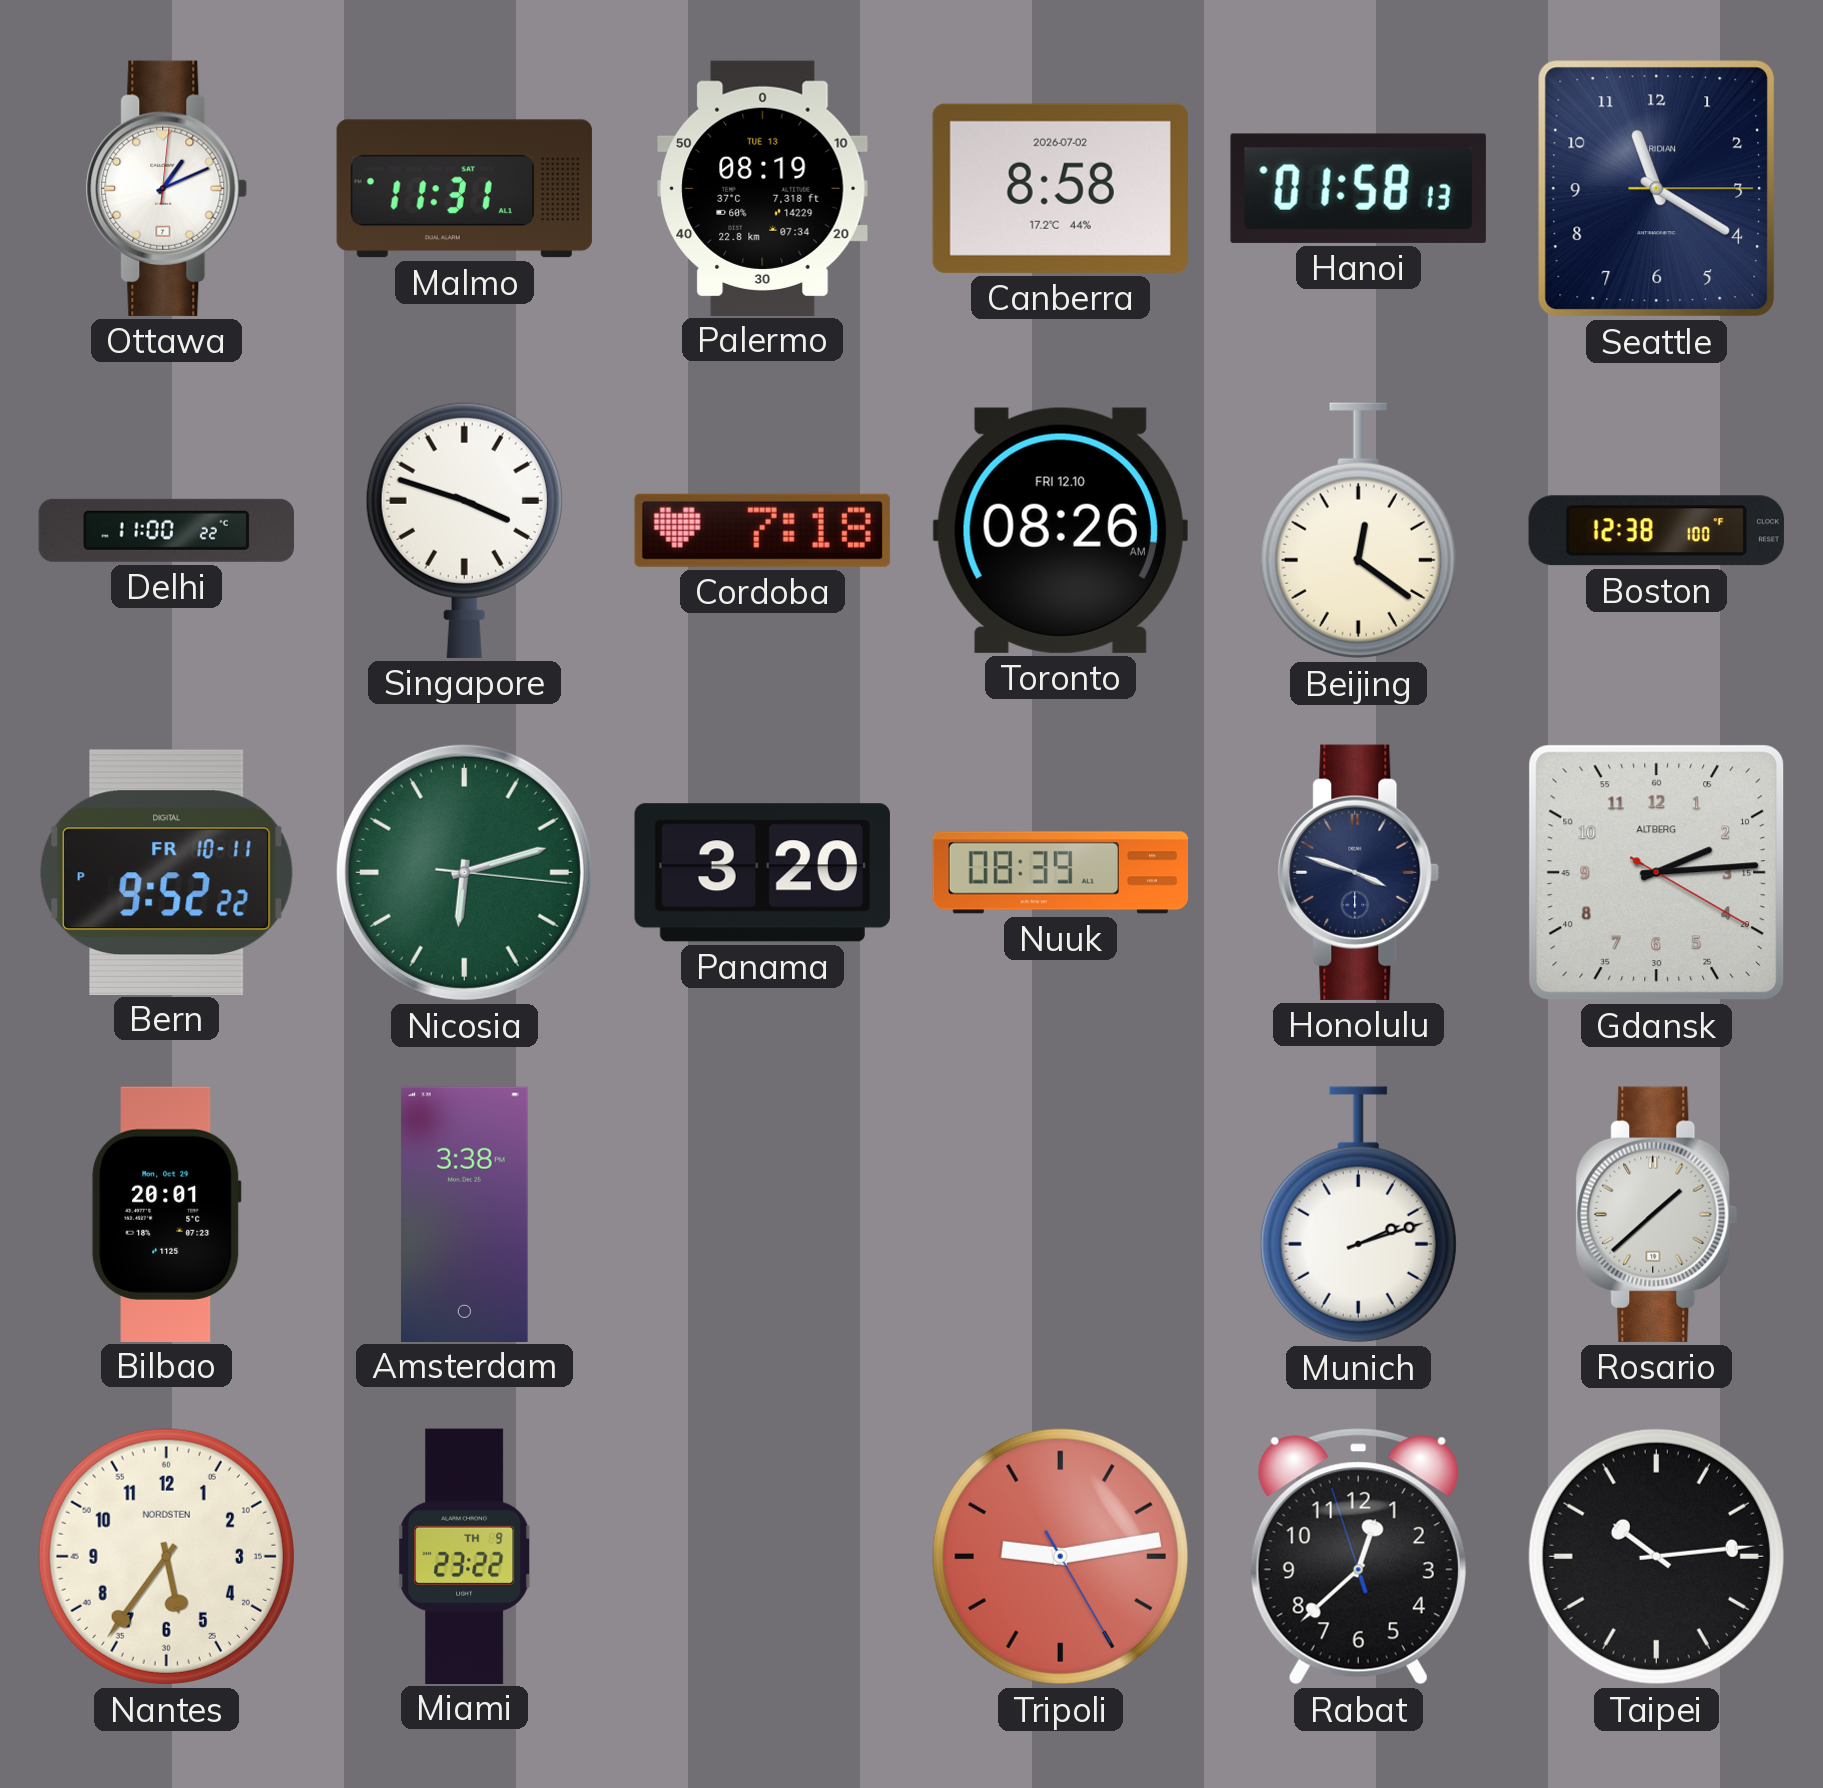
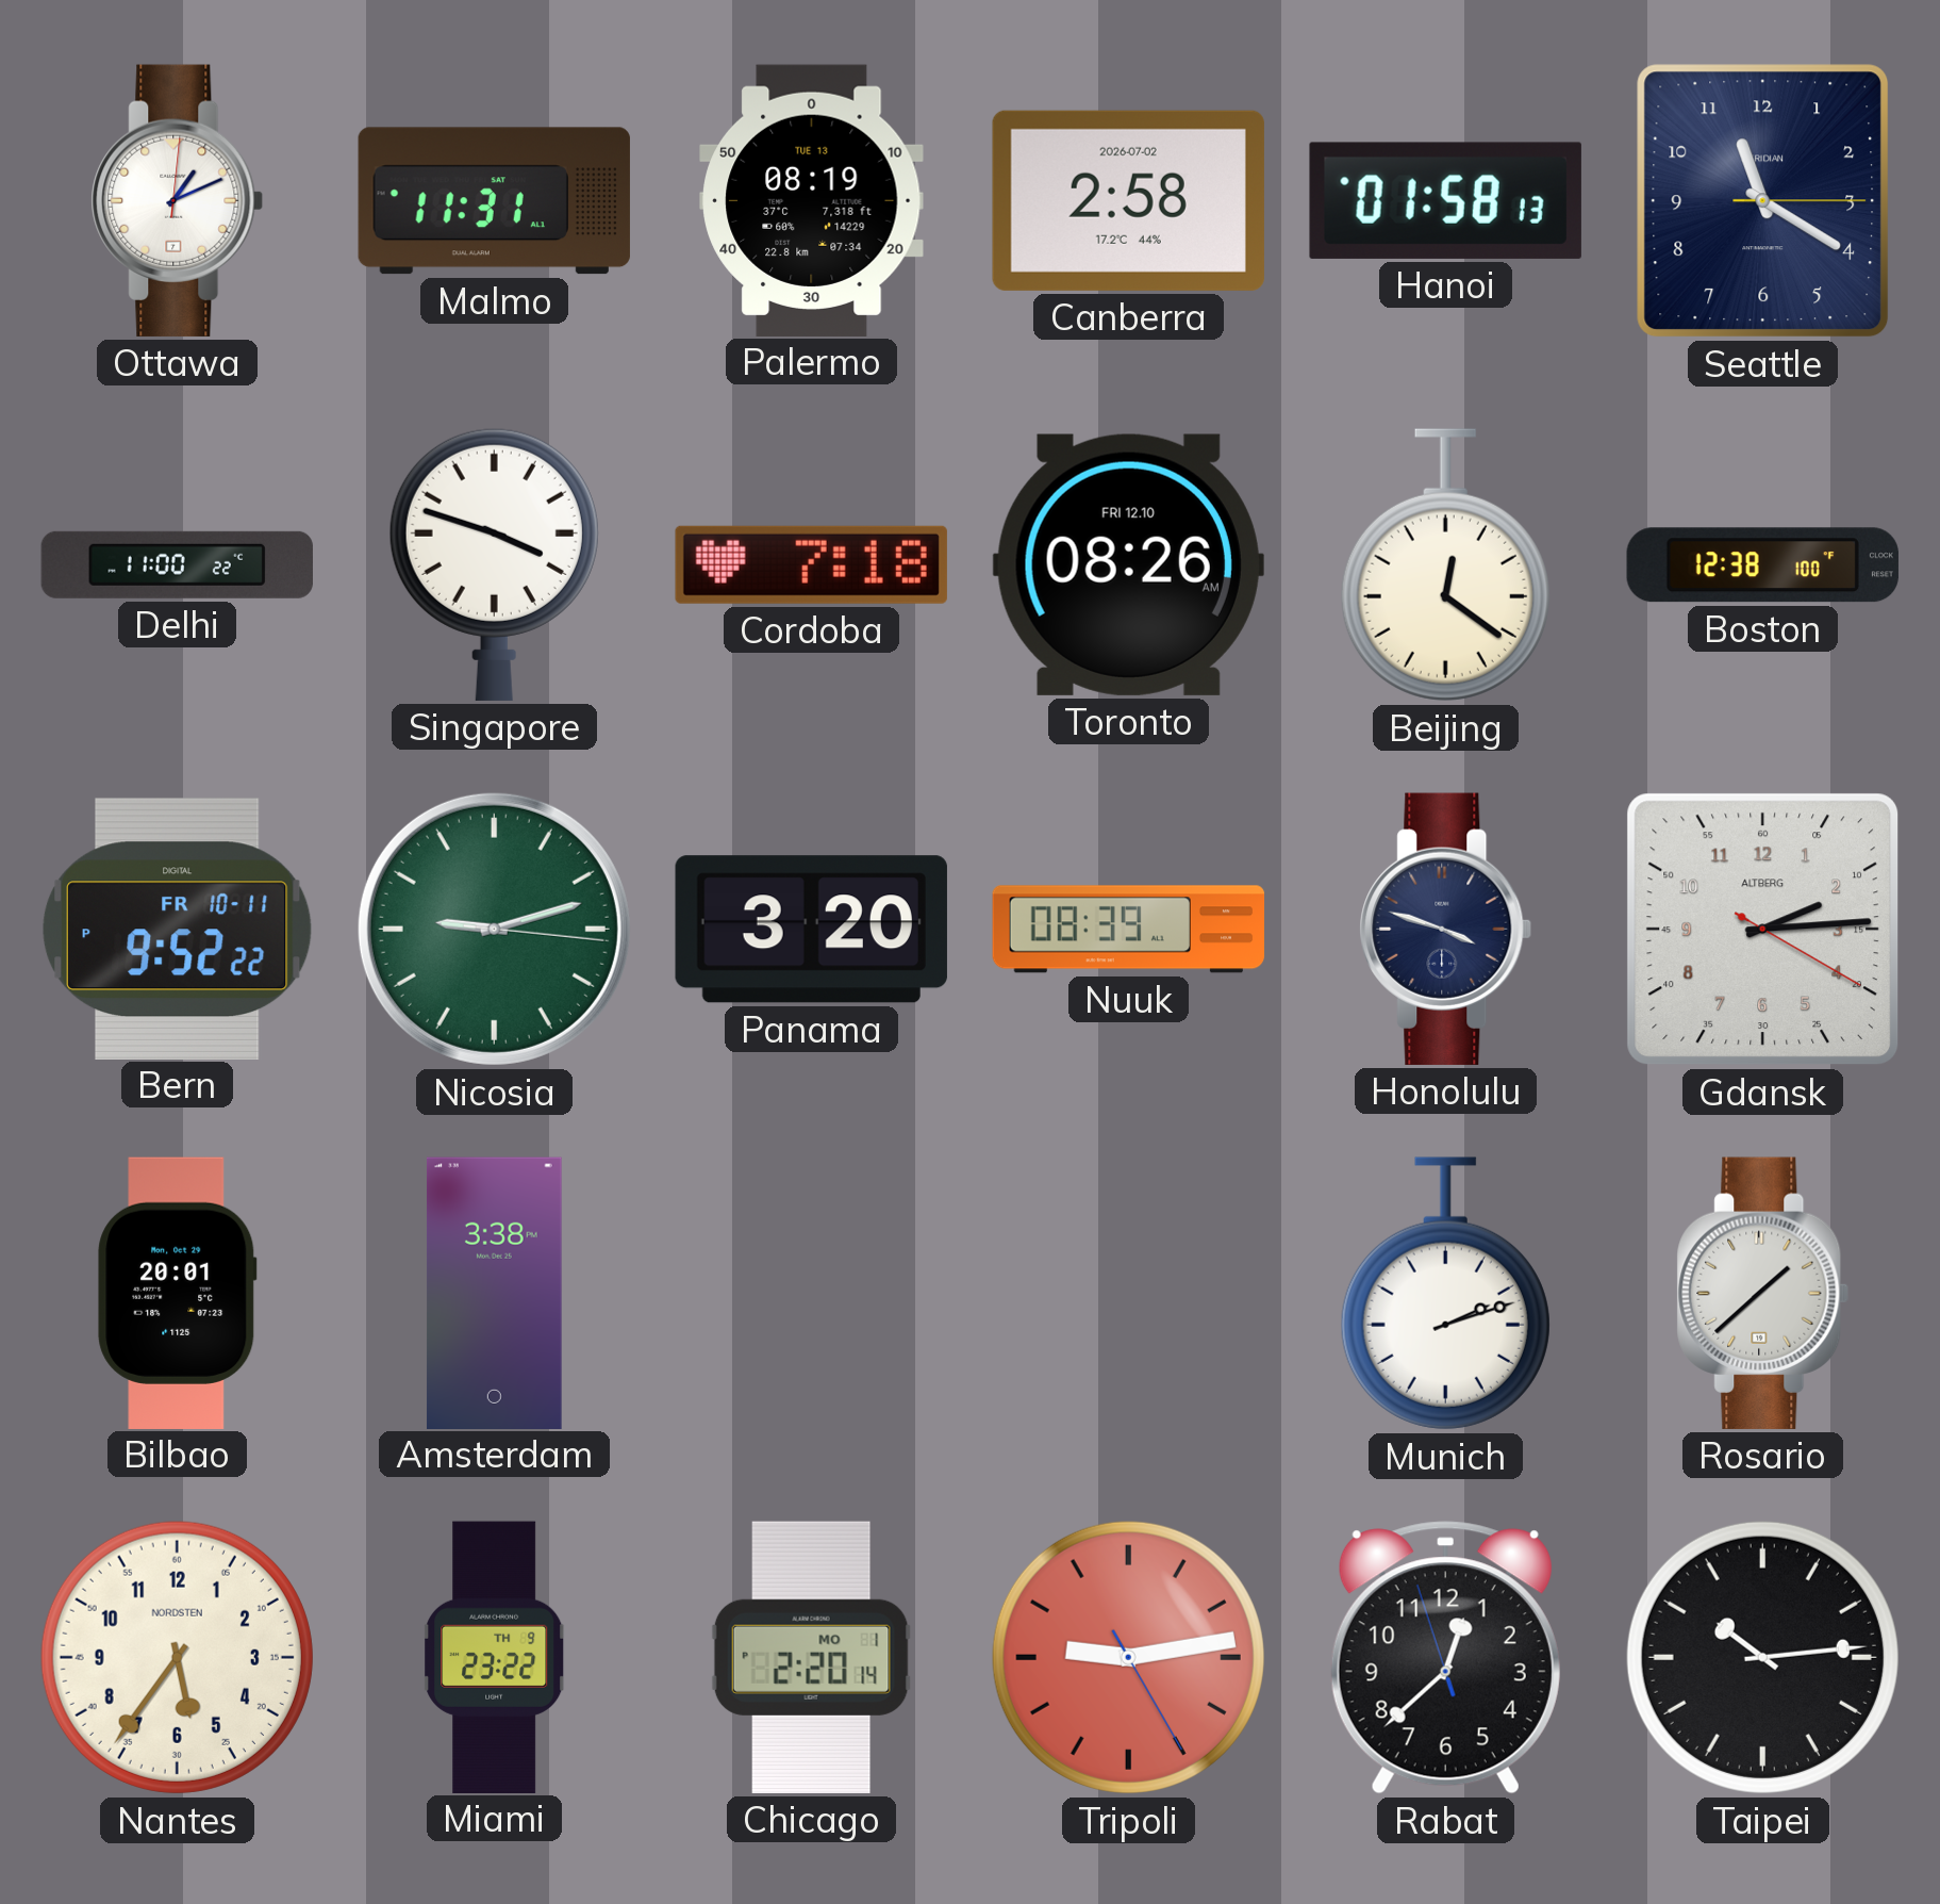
Canberra: 8:58 -> 2:58 (1128, 200)
Nicosia: 6:12 -> 9:12 (494, 929)
Chicago: none -> 2:20 (811, 1657)
